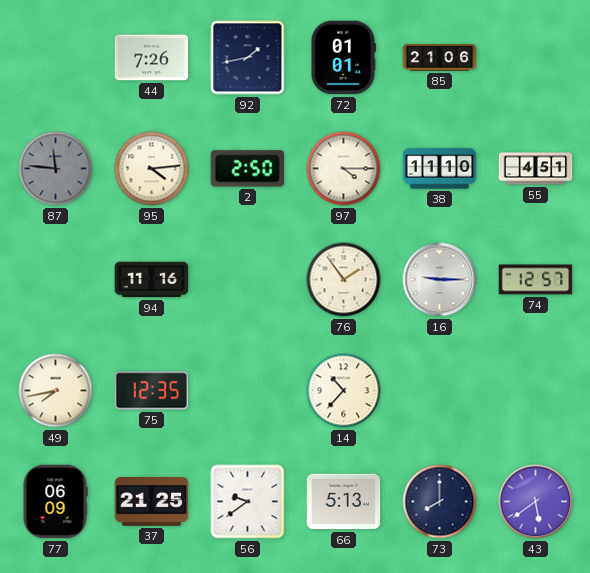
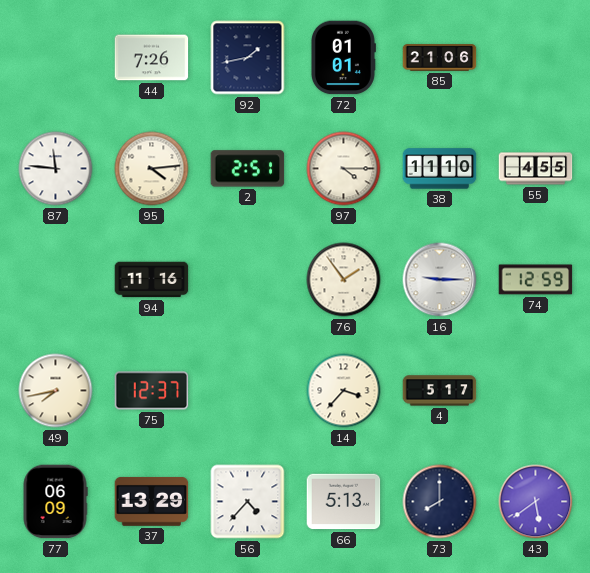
87 dial: grey -> white (56, 169)
2: 2:50 -> 2:51 (248, 169)
55: 4:51 -> 4:55 (536, 169)
74: 12:57 -> 12:59 (536, 280)
75: 12:35 -> 12:37 (152, 391)
14: 10:37 -> 3:37 (344, 391)
4: none -> 5:17 (440, 391)
37: 21:25 -> 13:29 (152, 501)
56: 9:39 -> 4:37 (248, 502)
